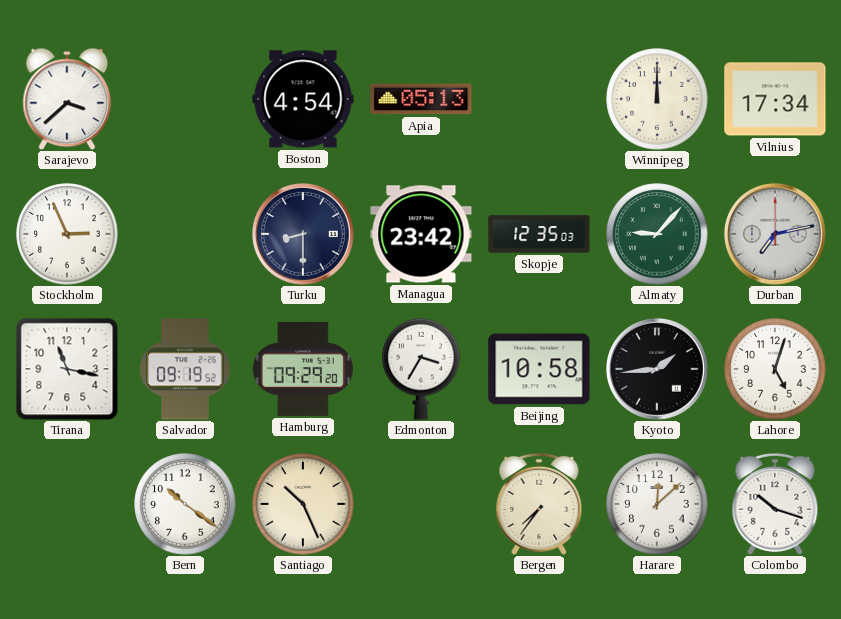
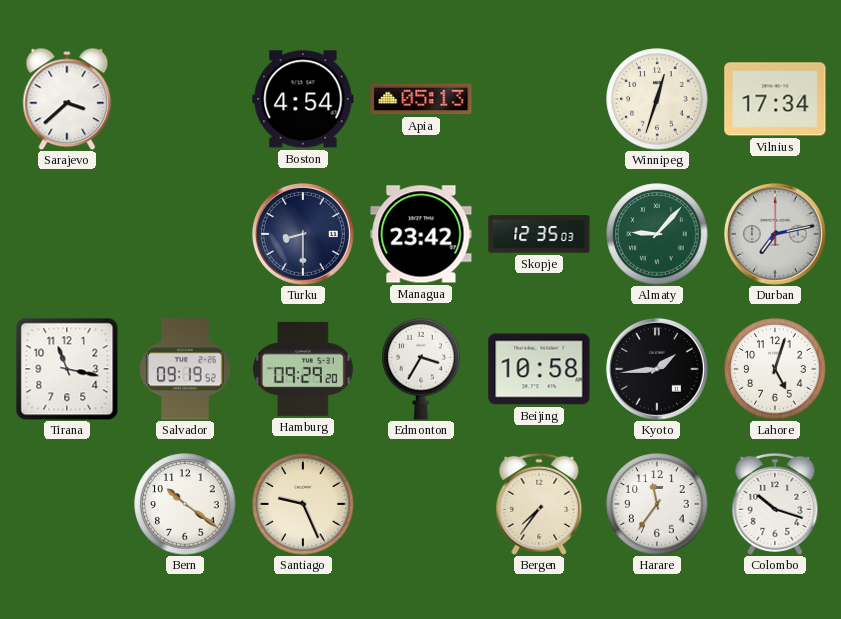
Winnipeg: 12:00 -> 12:33 (657, 99)
Stockholm: 2:56 -> none (67, 234)
Santiago: 10:26 -> 9:26 (303, 504)
Harare: 12:08 -> 11:36 (657, 504)
